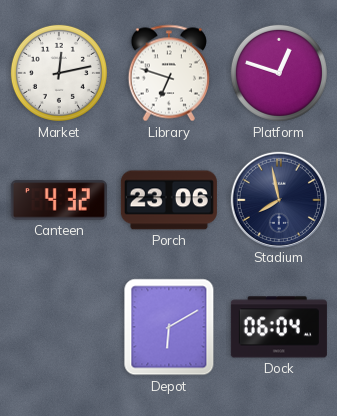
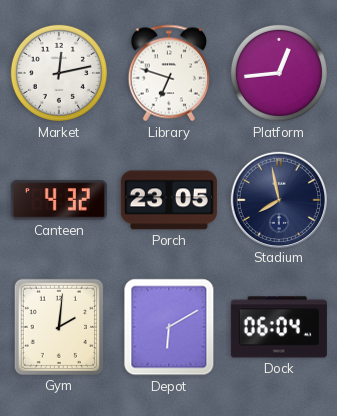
Platform: 12:48 -> 12:44 (279, 73)
Porch: 23:06 -> 23:05 (169, 200)
Gym: none -> 2:01 (59, 327)
